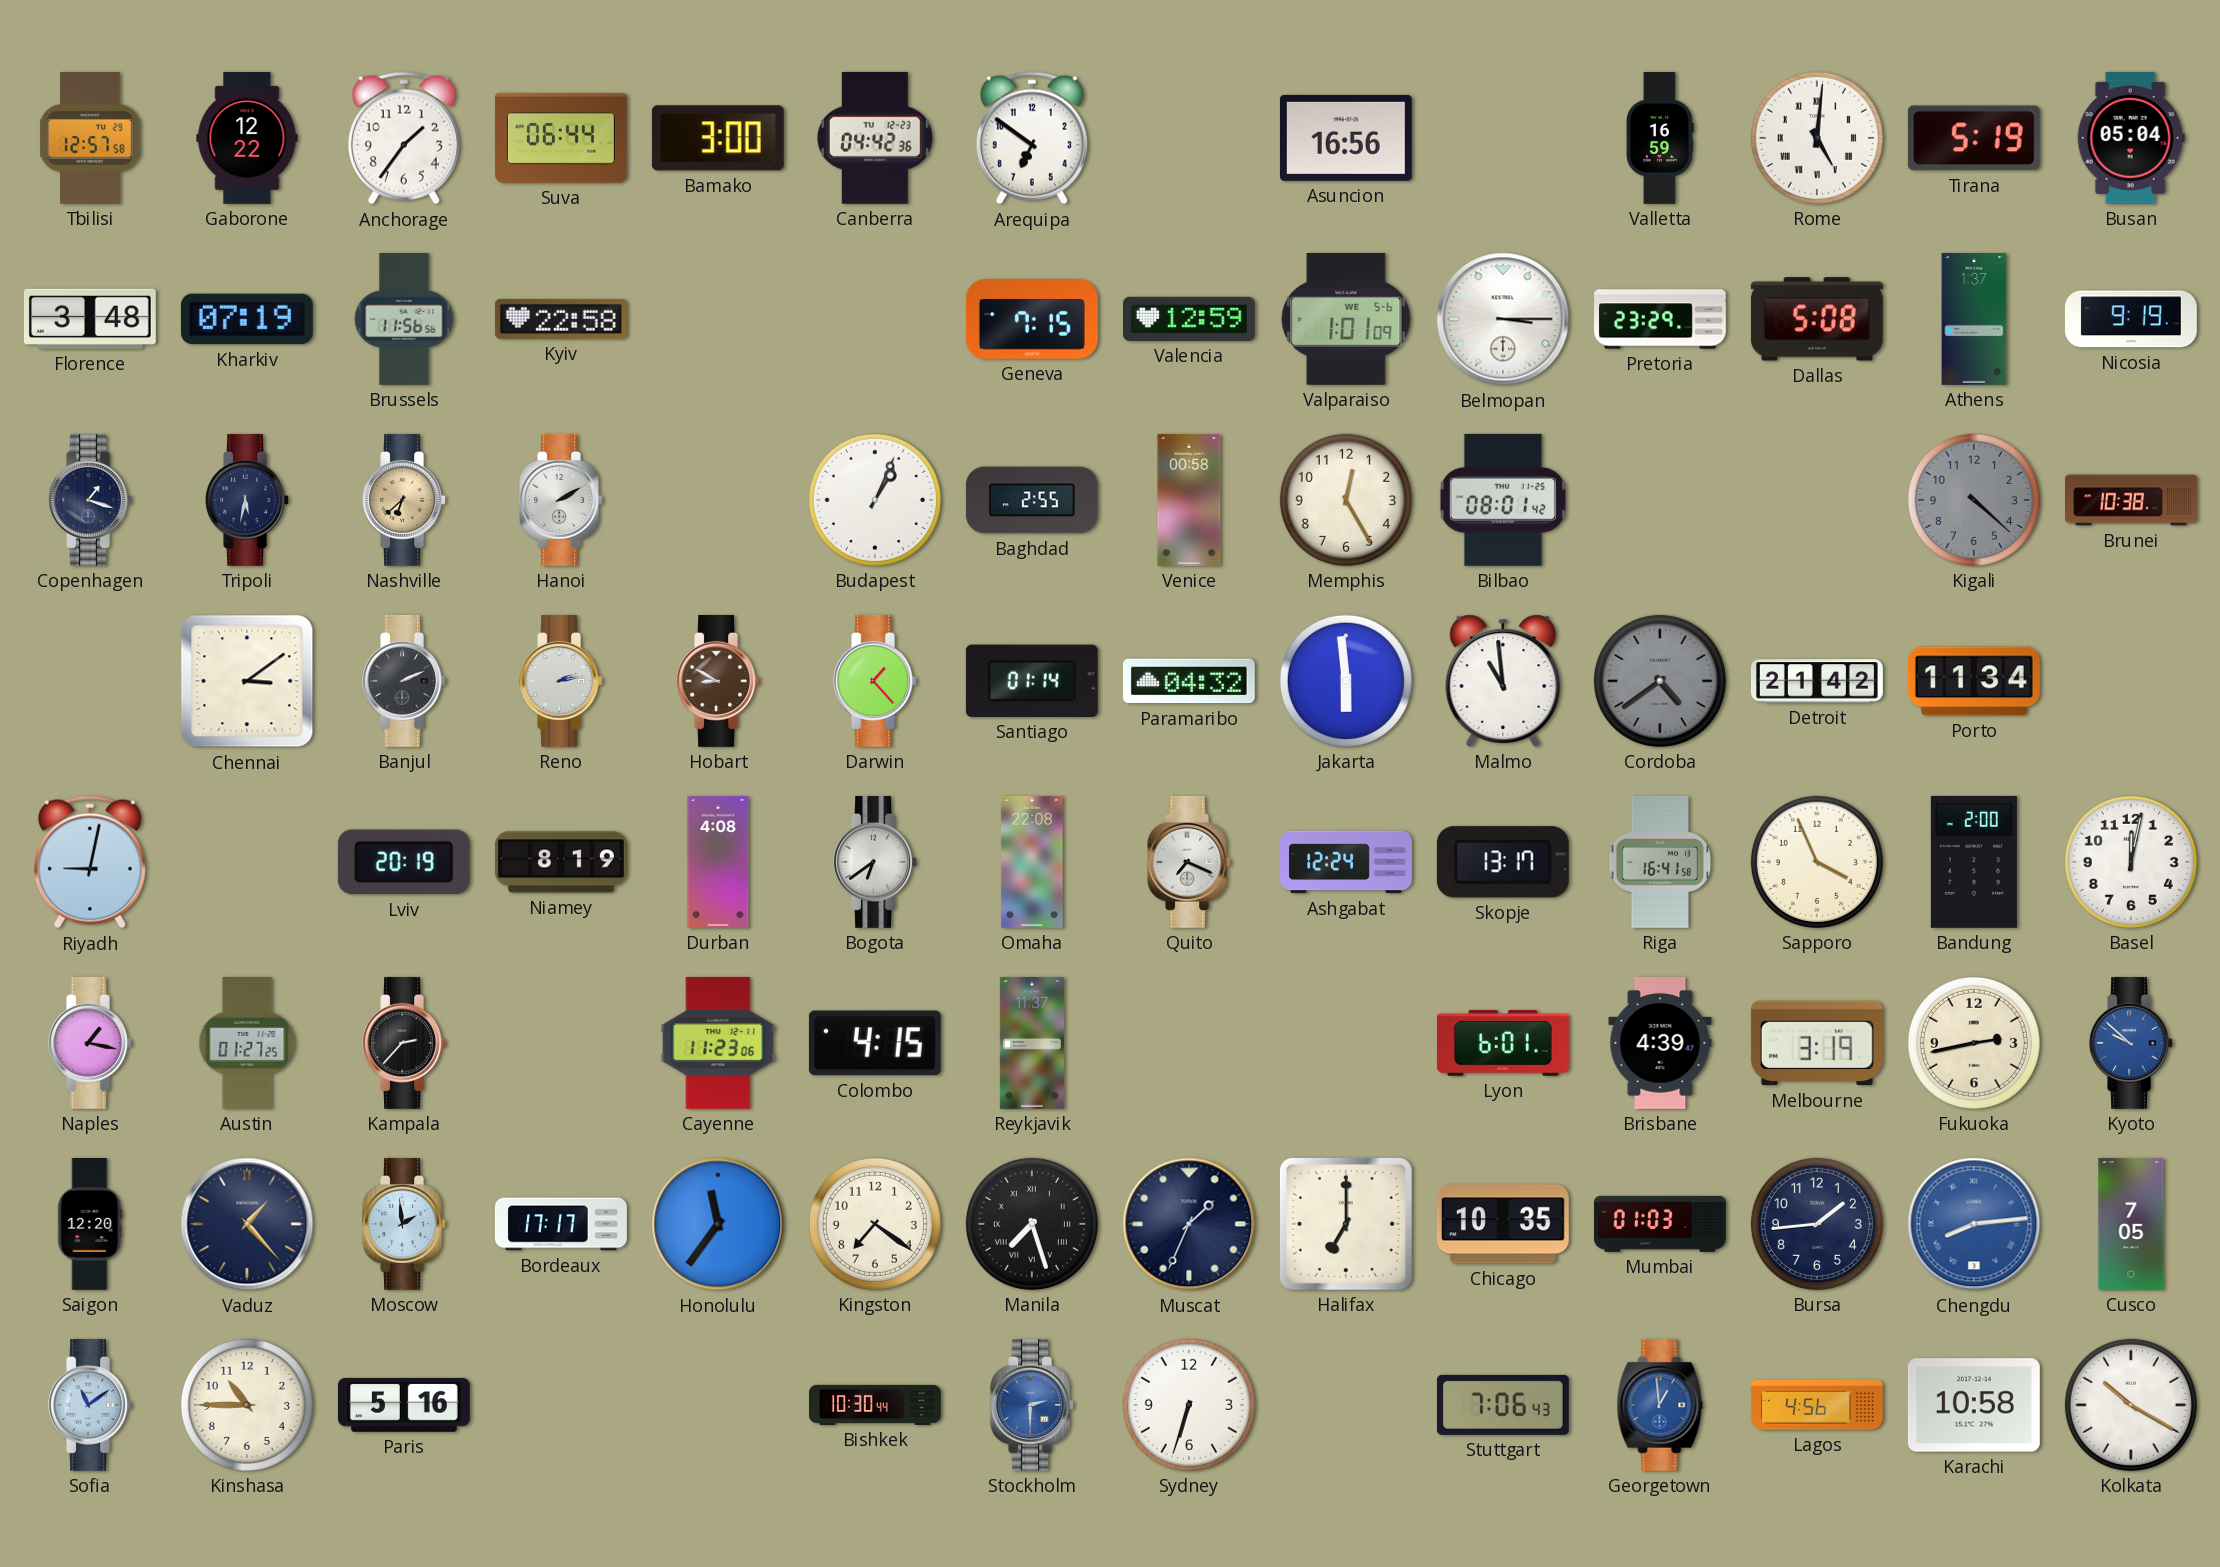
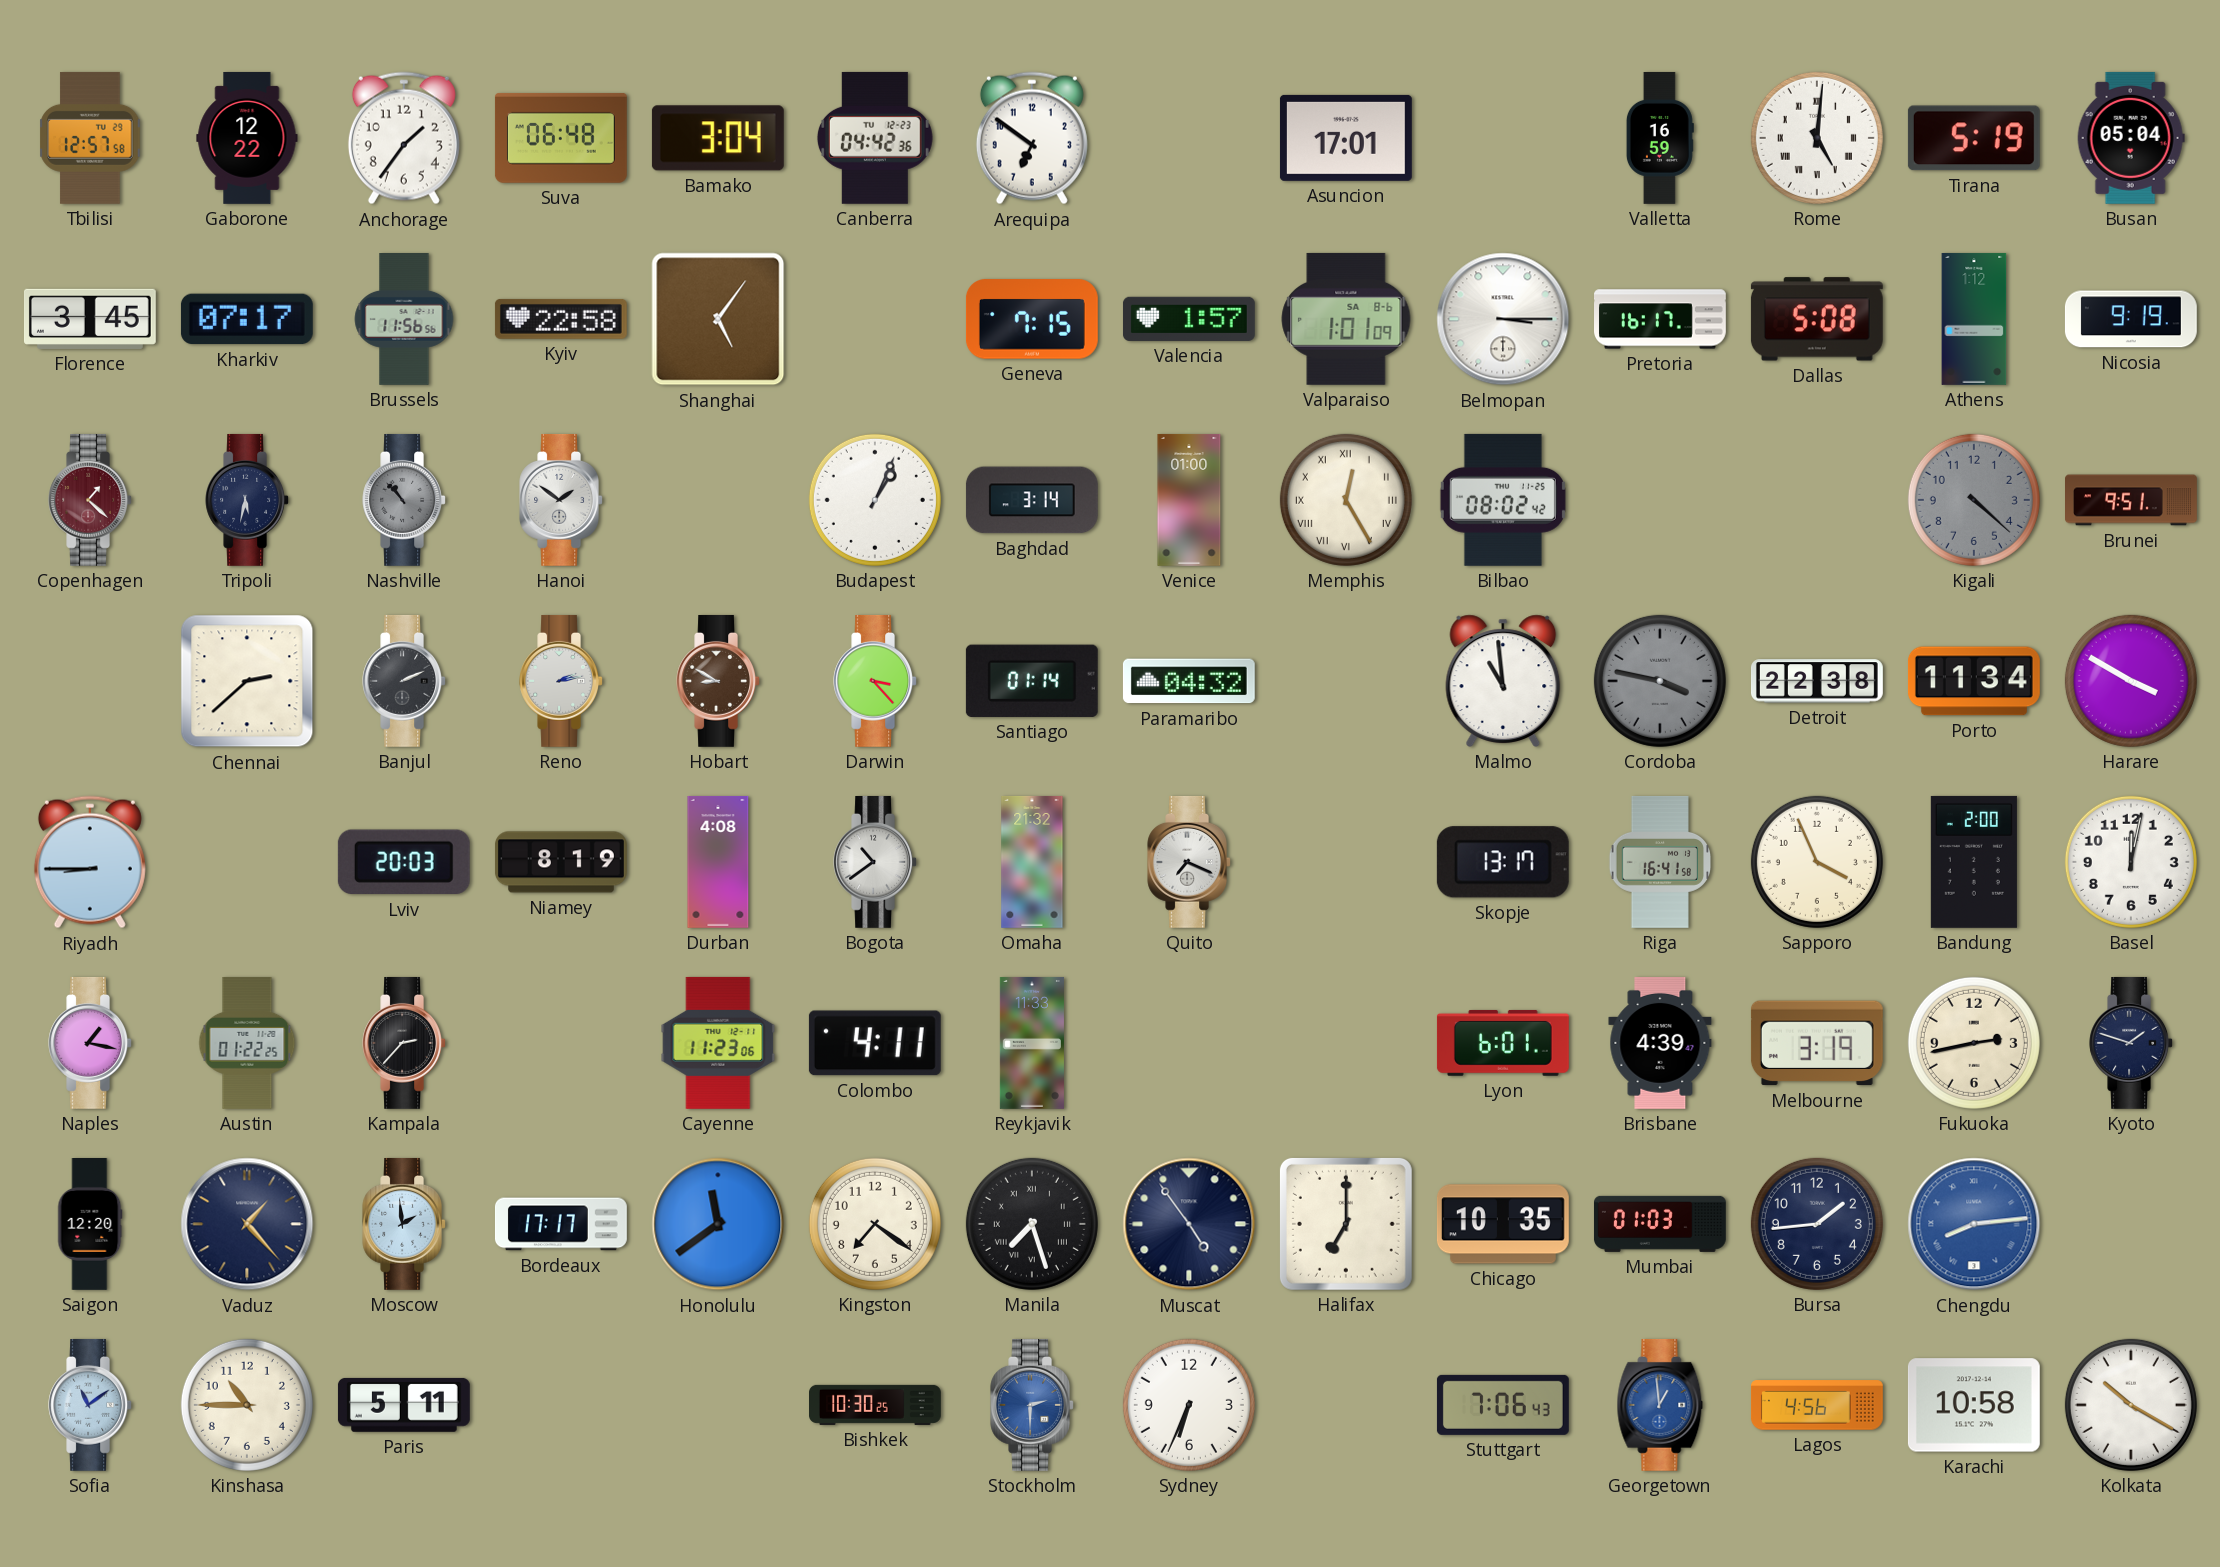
Suva: 06:44 -> 06:48 (561, 138)
Bamako: 3:00 -> 3:04 (718, 138)
Asuncion: 16:56 -> 17:01 (1346, 138)
Florence: 3:48 -> 3:45 (90, 319)
Kharkiv: 07:19 -> 07:17 (247, 319)
Shanghai: none -> 5:06 (718, 319)
Valencia: 12:59 -> 1:57 (1189, 319)
Valparaiso date: WE 5-6 -> SA 8-6 (1346, 319)
Pretoria: 23:29 -> 16:17 (1661, 319)
Athens: 1:37 -> 1:12 (1974, 319)
Copenhagen: 1:18 -> 1:22 (90, 500)
Copenhagen dial: navy -> burgundy (90, 500)
Nashville: 6:38 -> 10:53 (404, 500)
Nashville dial: champagne -> grey (404, 500)
Hanoi: 2:10 -> 1:51 (561, 500)
Baghdad: 2:55 -> 3:14 (1032, 500)
Venice: 00:58 -> 01:00 (1189, 500)
Memphis numerals: Arabic -> Roman (1346, 500)
Bilbao: 08:01 -> 08:02 (1503, 500)
Brunei: 10:38 -> 9:51 (2132, 500)
Chennai: 3:09 -> 2:38 (247, 681)
Darwin: 1:23 -> 3:23 (875, 681)
Jakarta: 5:59 -> none (1346, 681)
Cordoba: 4:39 -> 3:47 (1660, 681)
Detroit: 21:42 -> 22:38 (1818, 681)
Harare: none -> 3:50 (2131, 681)
Riyadh: 9:02 -> 8:45 (90, 862)
Lviv: 20:19 -> 20:03 (404, 862)
Bogota: 6:39 -> 10:39 (875, 862)
Omaha: 22:08 -> 21:32 (1032, 862)
Ashgabat: 12:24 -> none (1347, 862)
Austin: 01:27 -> 01:22 (247, 1043)
Colombo: 4:15 -> 4:11 (875, 1043)
Reykjavik: 11:37 -> 11:33 (1032, 1043)
Kyoto: 9:52 -> 1:48 (2131, 1043)
Kyoto dial: blue -> navy (2131, 1043)
Honolulu: 11:36 -> 11:39 (718, 1224)
Muscat: 1:34 -> 4:54 (1189, 1224)
Cusco: 7:05 -> none (2131, 1224)
Paris: 5:16 -> 5:11 (404, 1405)
Bishkek: 10:30:44 -> 10:30:25 (876, 1405)
Sydney: 6:33 -> 6:34 (1189, 1405)
